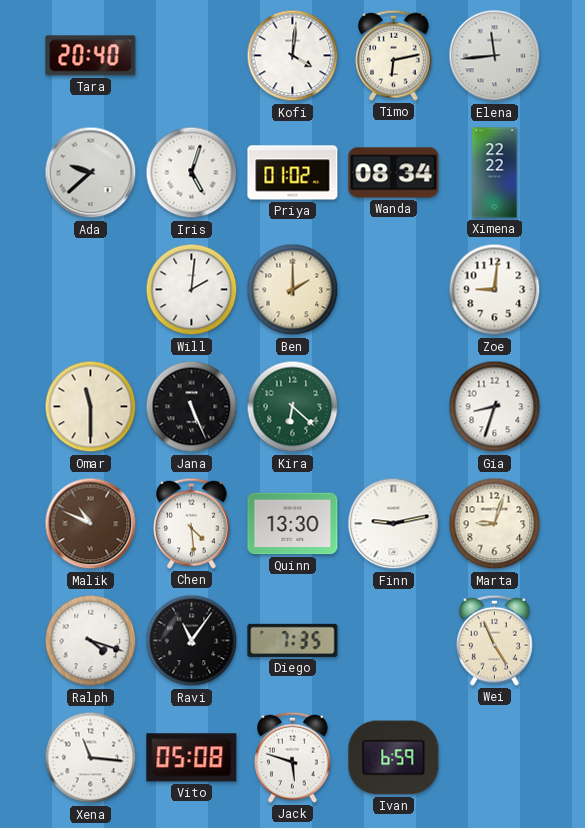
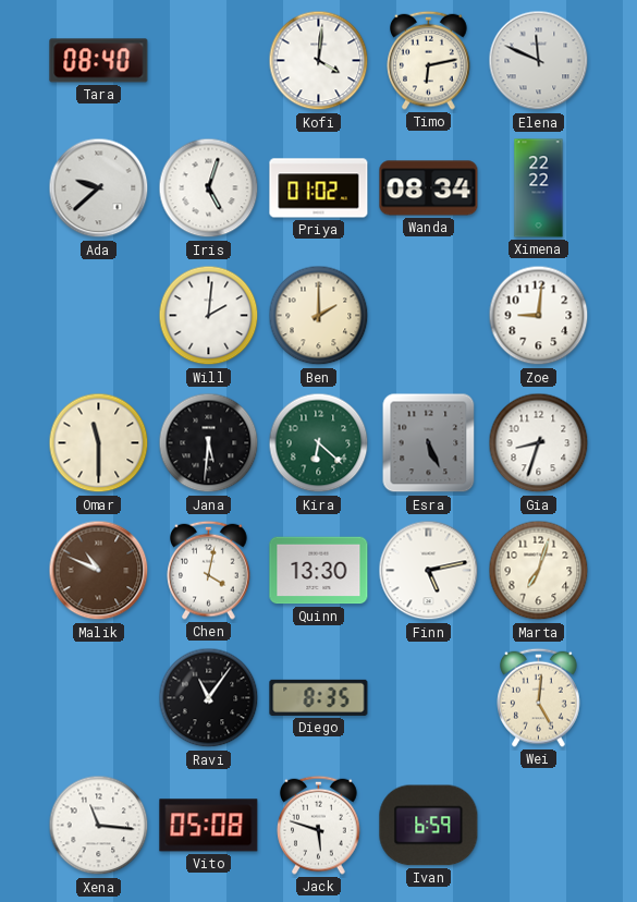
Tara: 20:40 -> 08:40 (99, 61)
Elena: 11:44 -> 11:49 (539, 61)
Jana: 5:26 -> 5:31 (209, 443)
Esra: none -> 5:26 (429, 443)
Chen: 4:29 -> 4:02 (209, 570)
Finn: 9:13 -> 5:13 (429, 571)
Marta: 9:03 -> 7:03 (539, 571)
Ralph: 4:18 -> none (91, 641)
Diego: 7:35 -> 8:35 (319, 697)
Wei: 4:56 -> 5:01 (539, 697)
